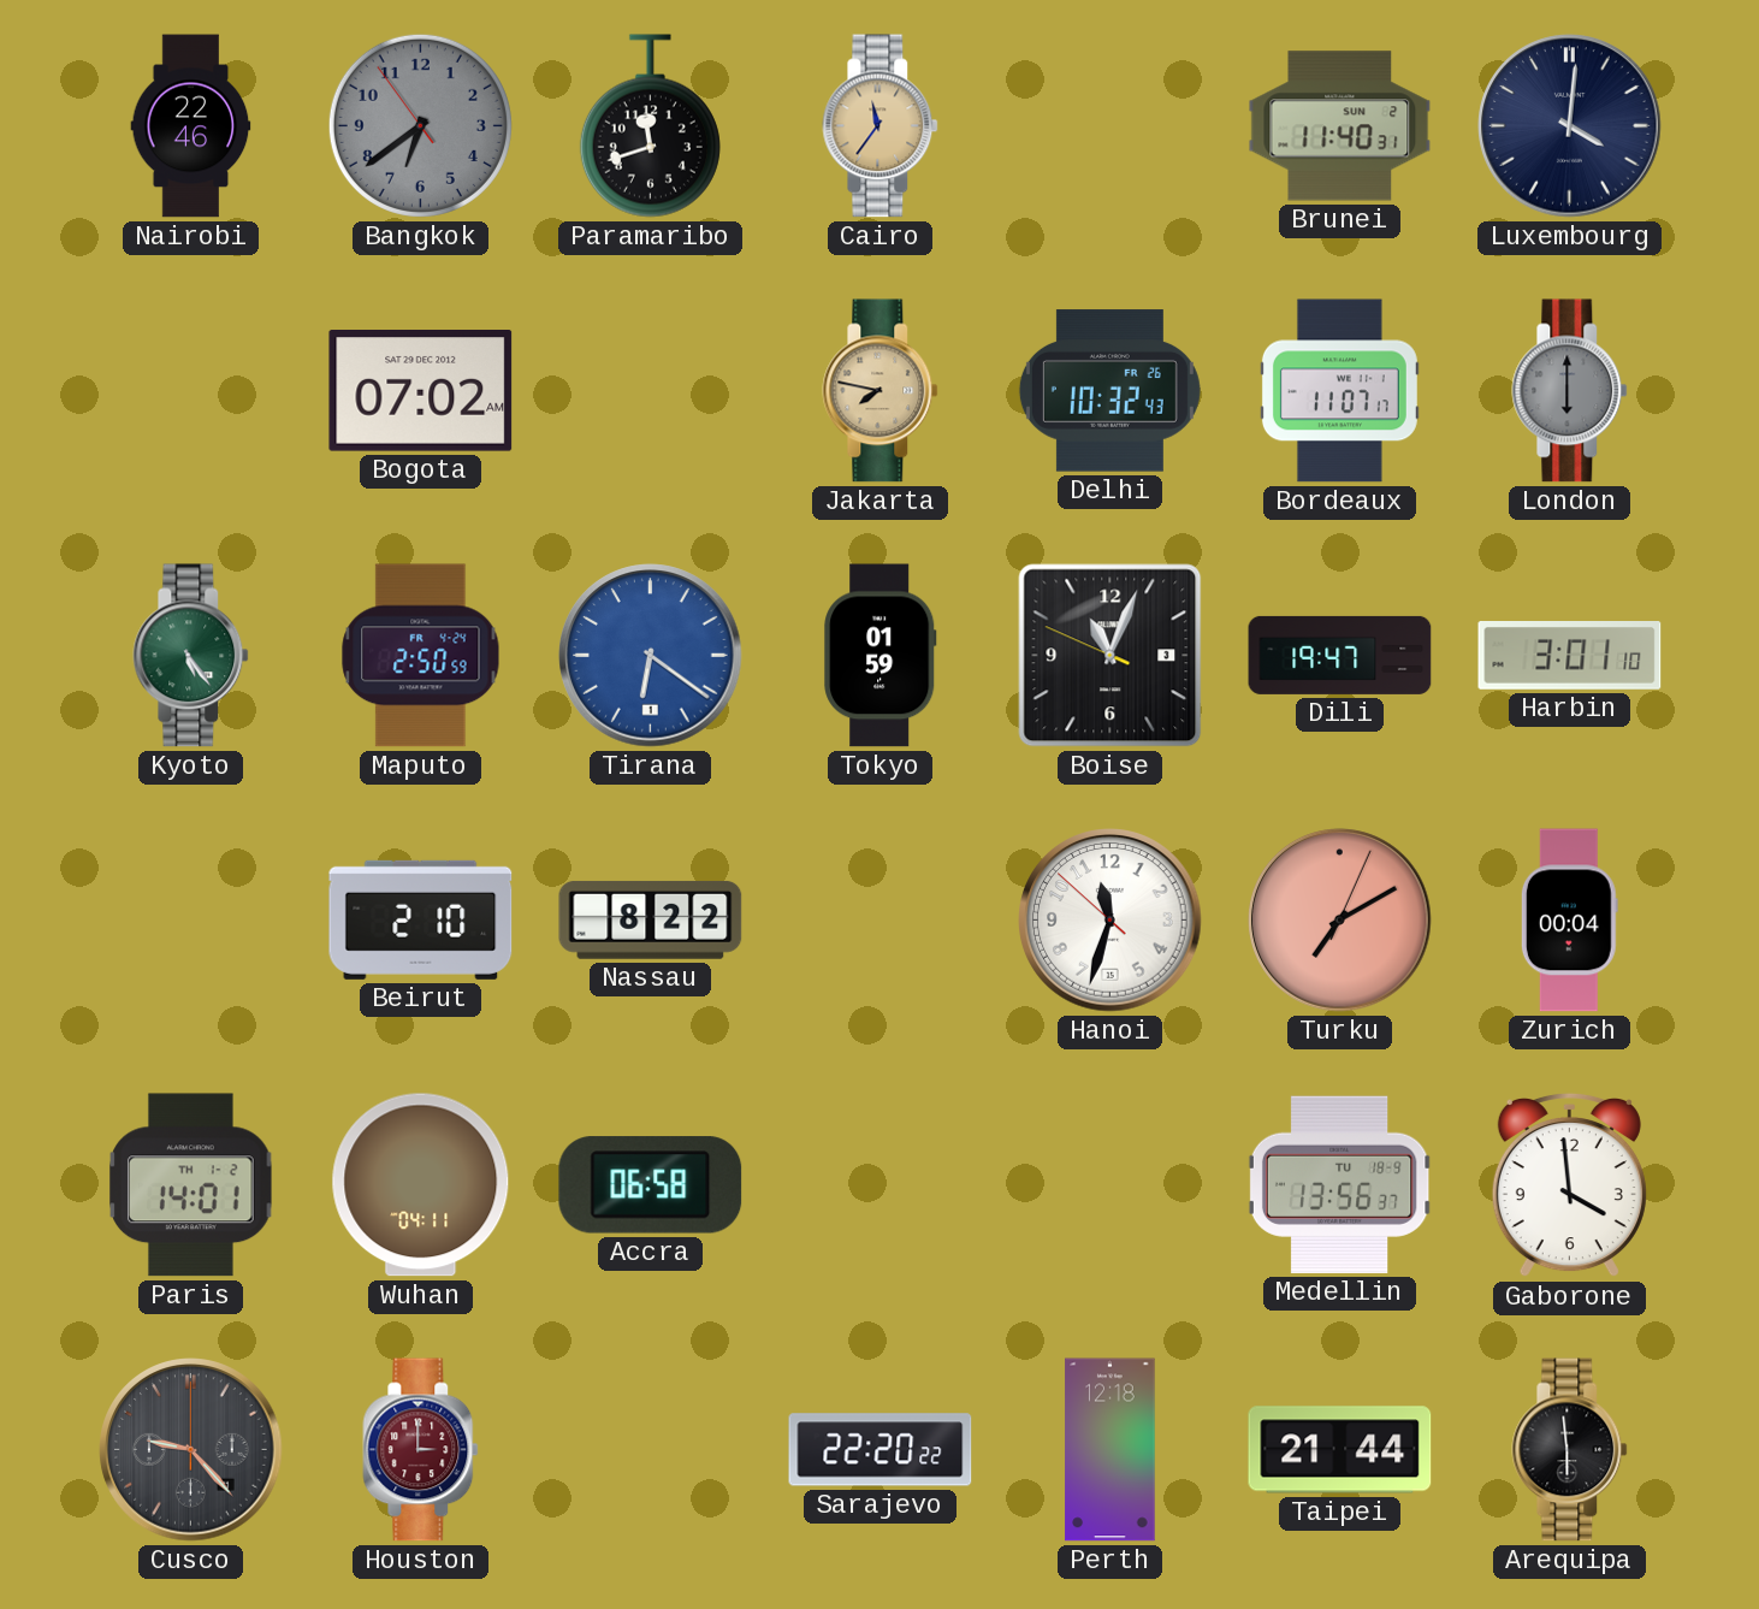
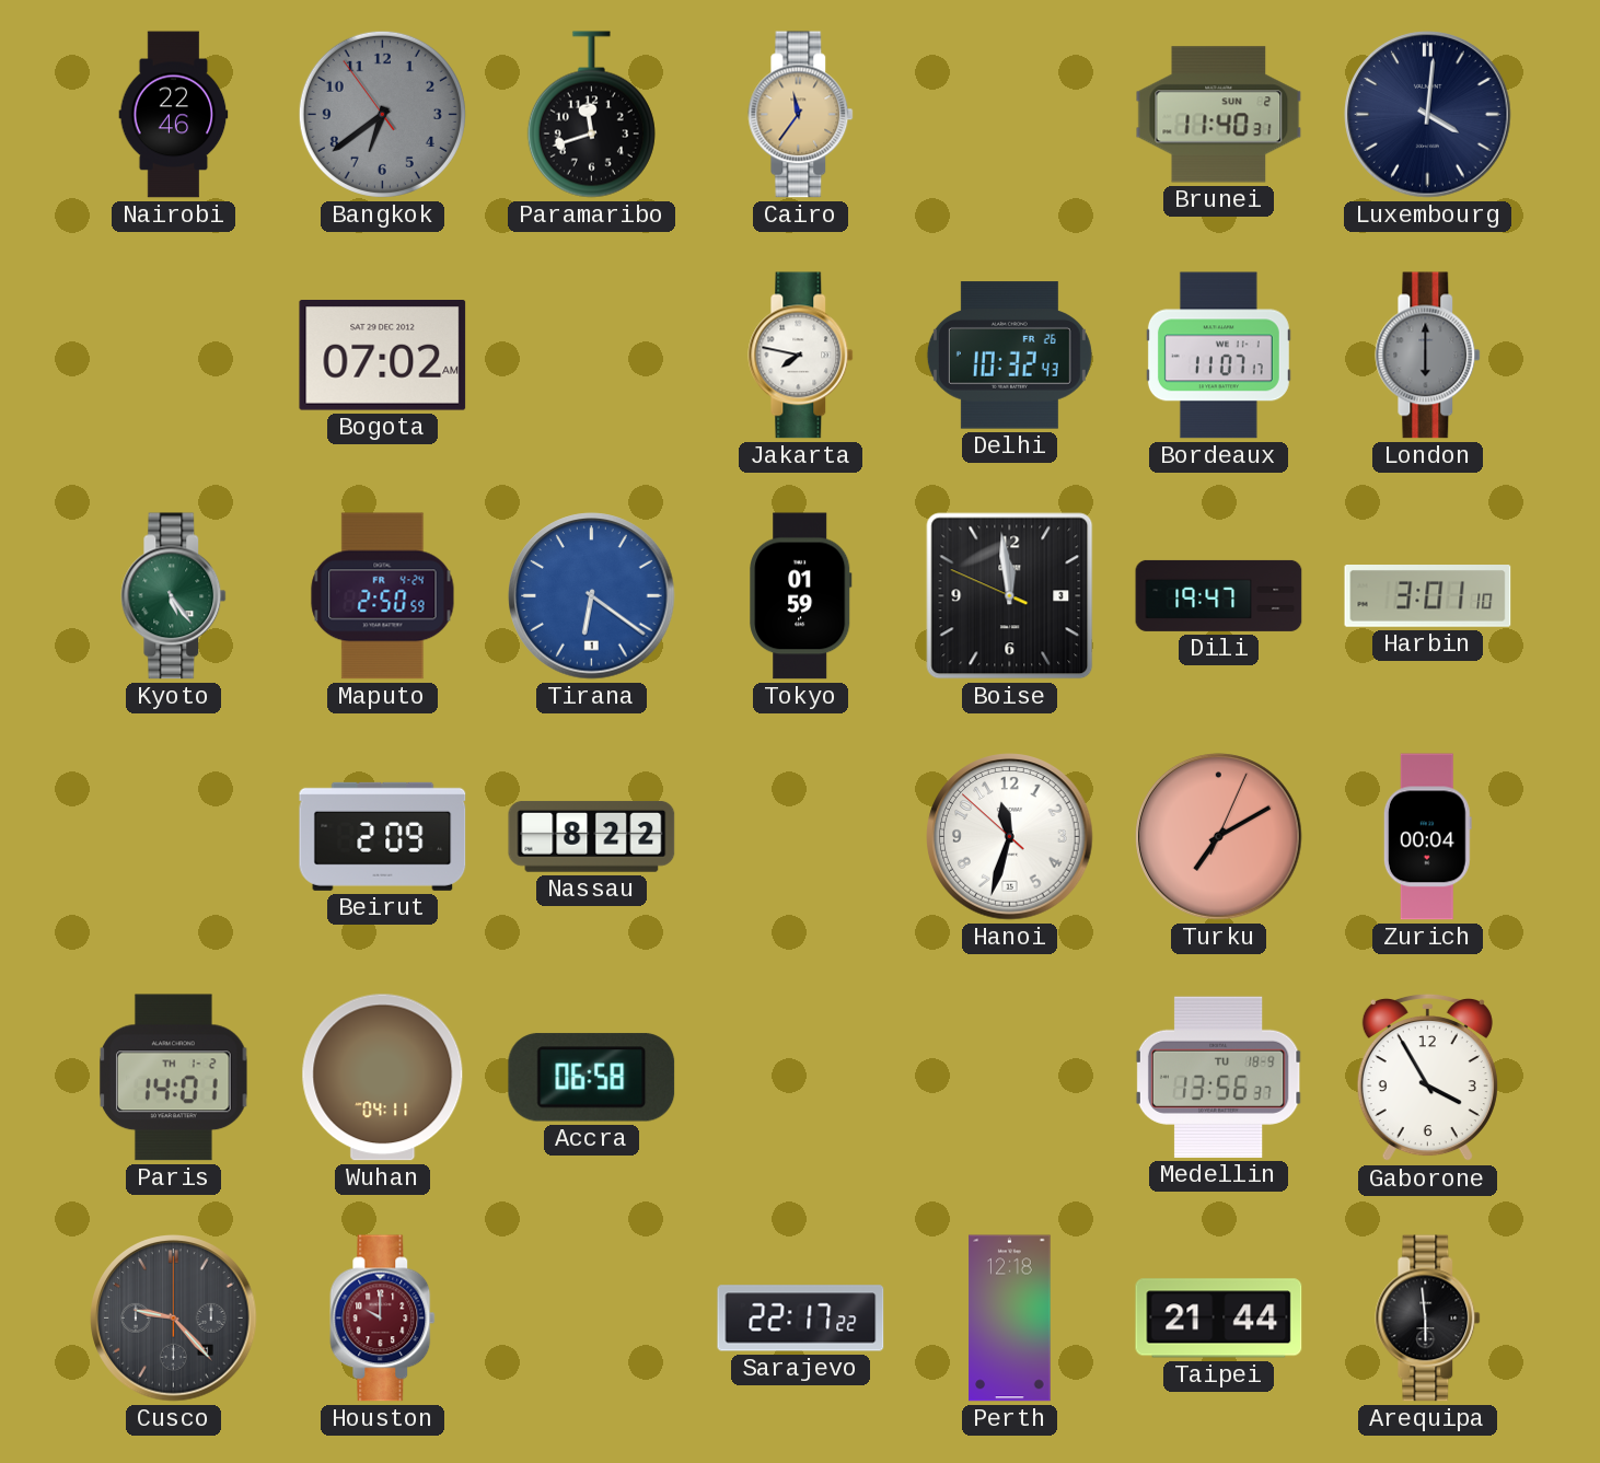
Jakarta dial: champagne -> white (801, 356)
Boise: 11:03 -> 11:58 (1010, 596)
Beirut: 2:10 -> 2:09 (383, 836)
Gaborone: 3:59 -> 3:55 (1427, 1078)
Houston: 3:00 -> 10:00 (383, 1319)
Sarajevo: 22:20 -> 22:17 (801, 1319)
